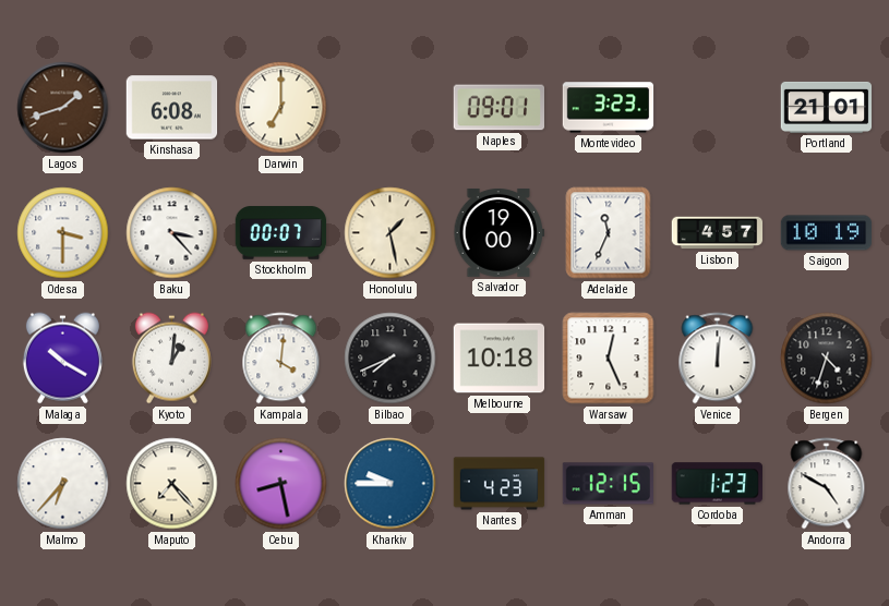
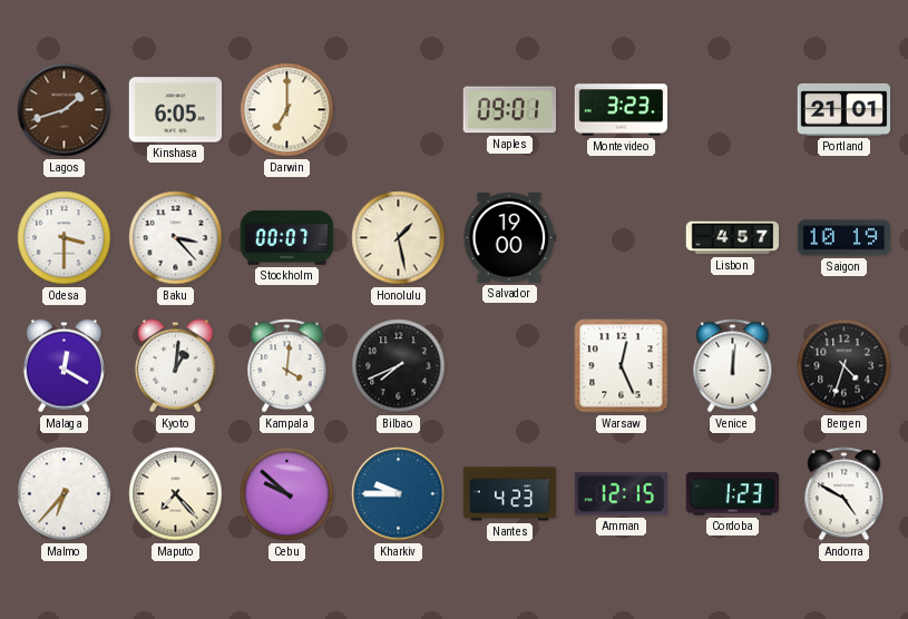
Kinshasa: 6:08 -> 6:05 (176, 110)
Adelaide: 11:34 -> none (609, 233)
Malaga: 10:20 -> 12:20 (64, 366)
Melbourne: 10:18 -> none (500, 359)
Cebu: 8:28 -> 9:52 (287, 494)
